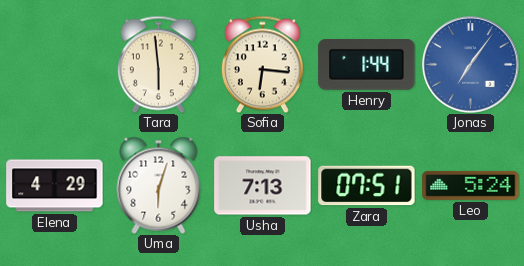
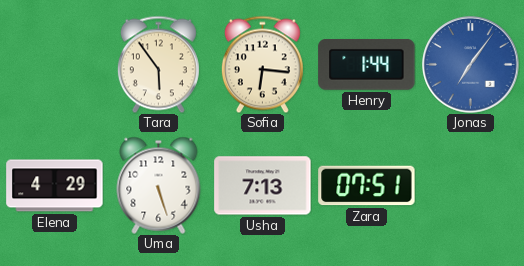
Tara: 5:59 -> 5:54 (158, 64)
Uma: 6:03 -> 5:27 (159, 185)
Leo: 5:24 -> none (471, 185)
